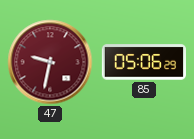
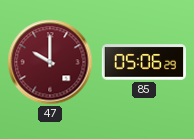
47: 9:32 -> 10:00 (50, 62)
